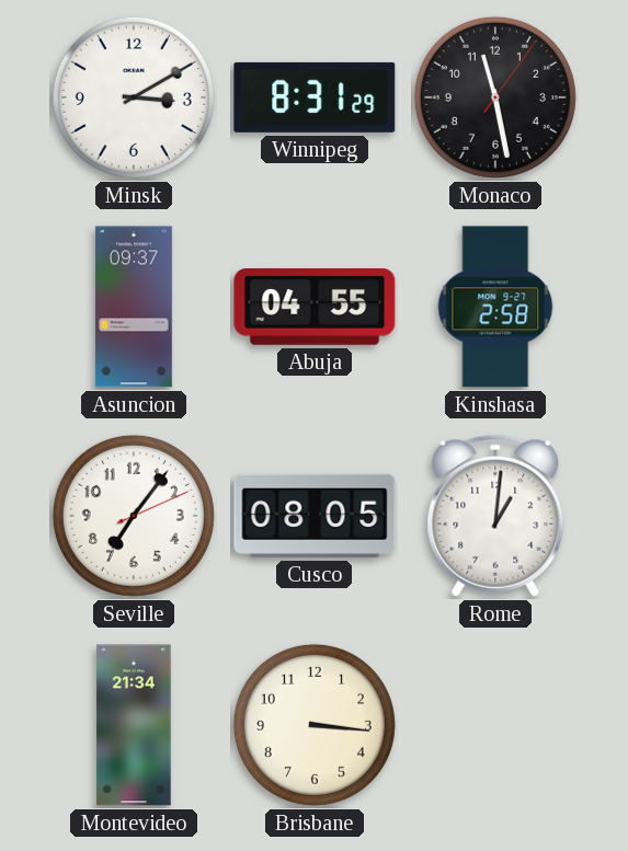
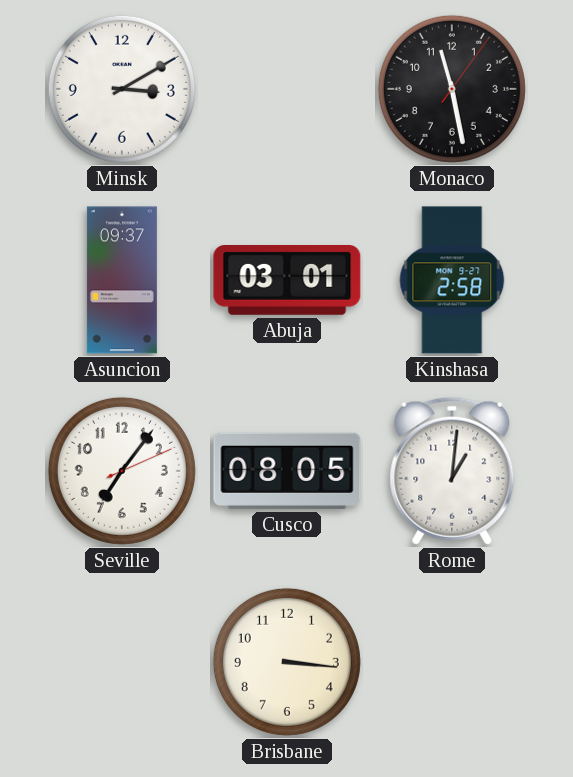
Winnipeg: 8:31 -> none (315, 97)
Abuja: 04:55 -> 03:01 (287, 281)
Montevideo: 21:34 -> none (134, 725)
